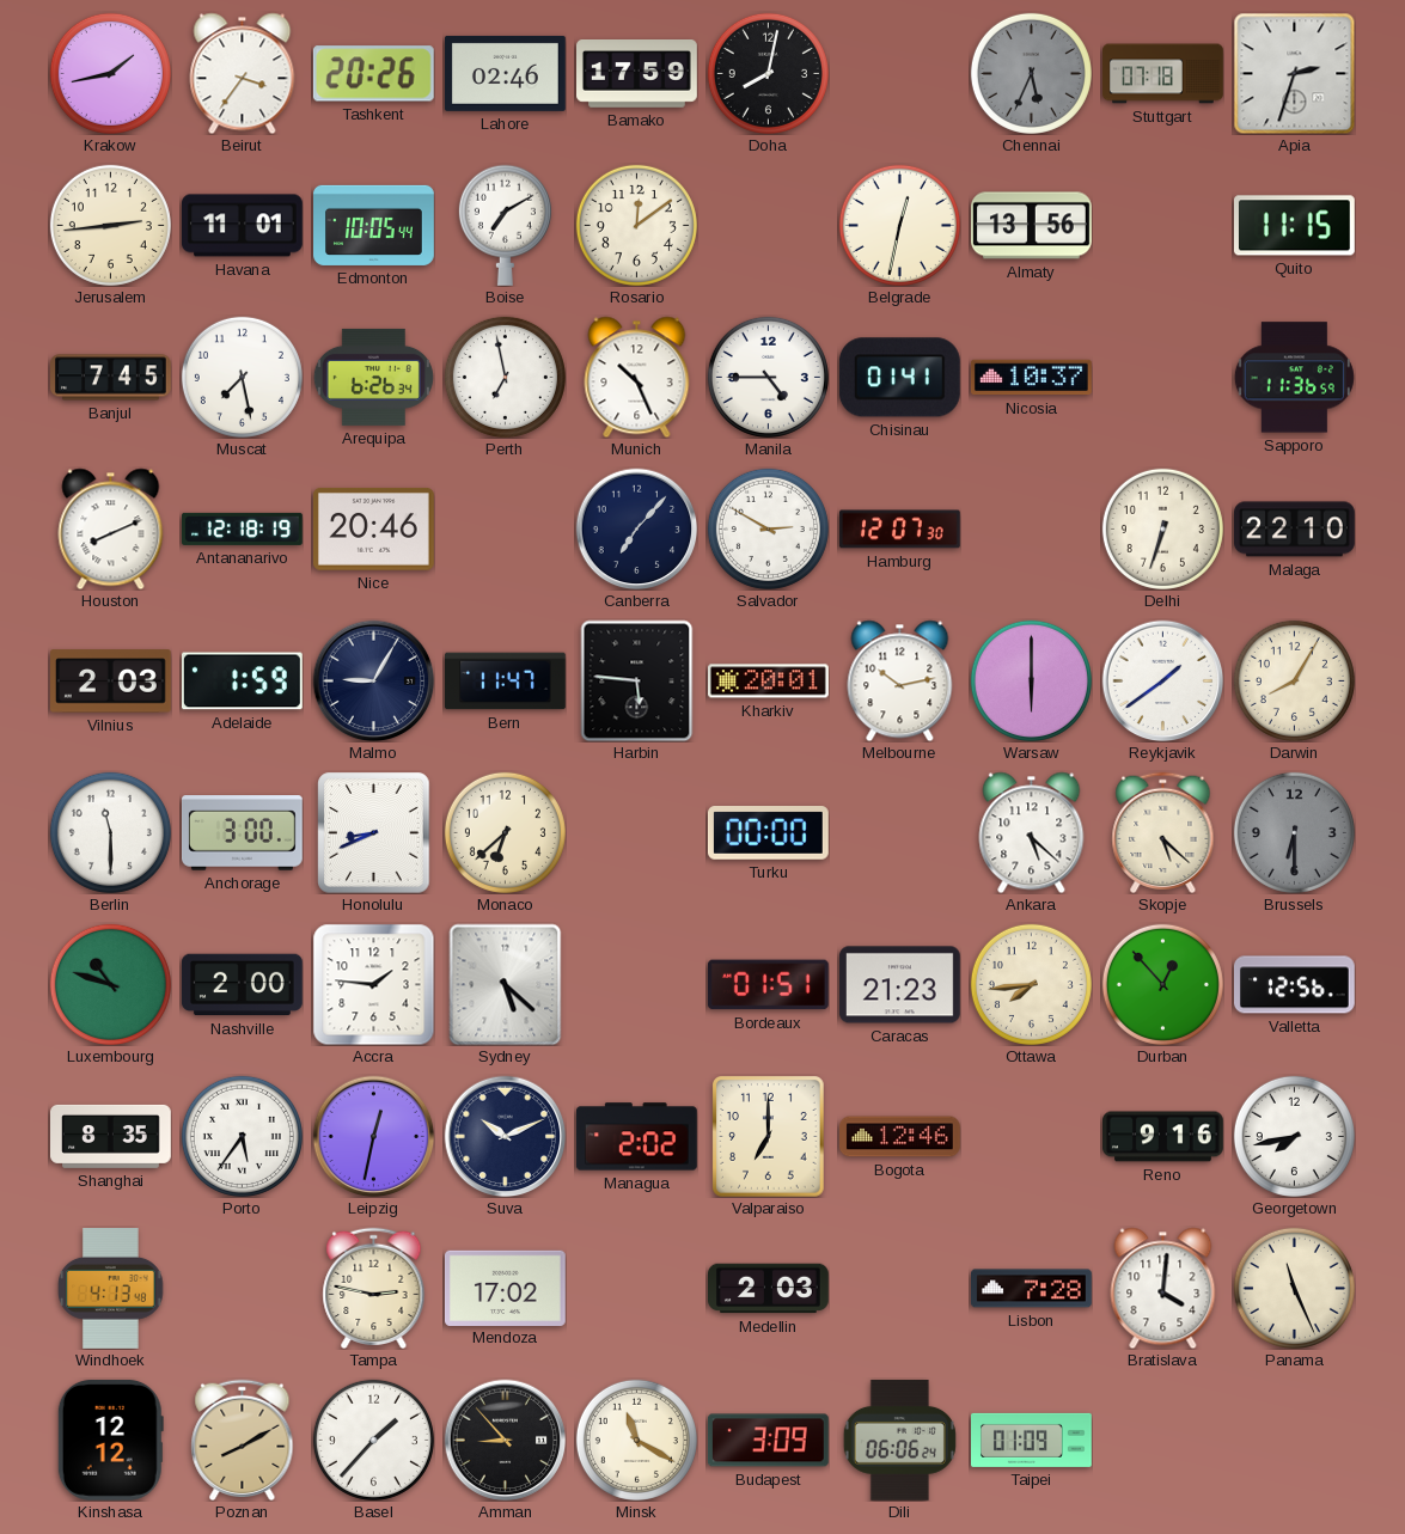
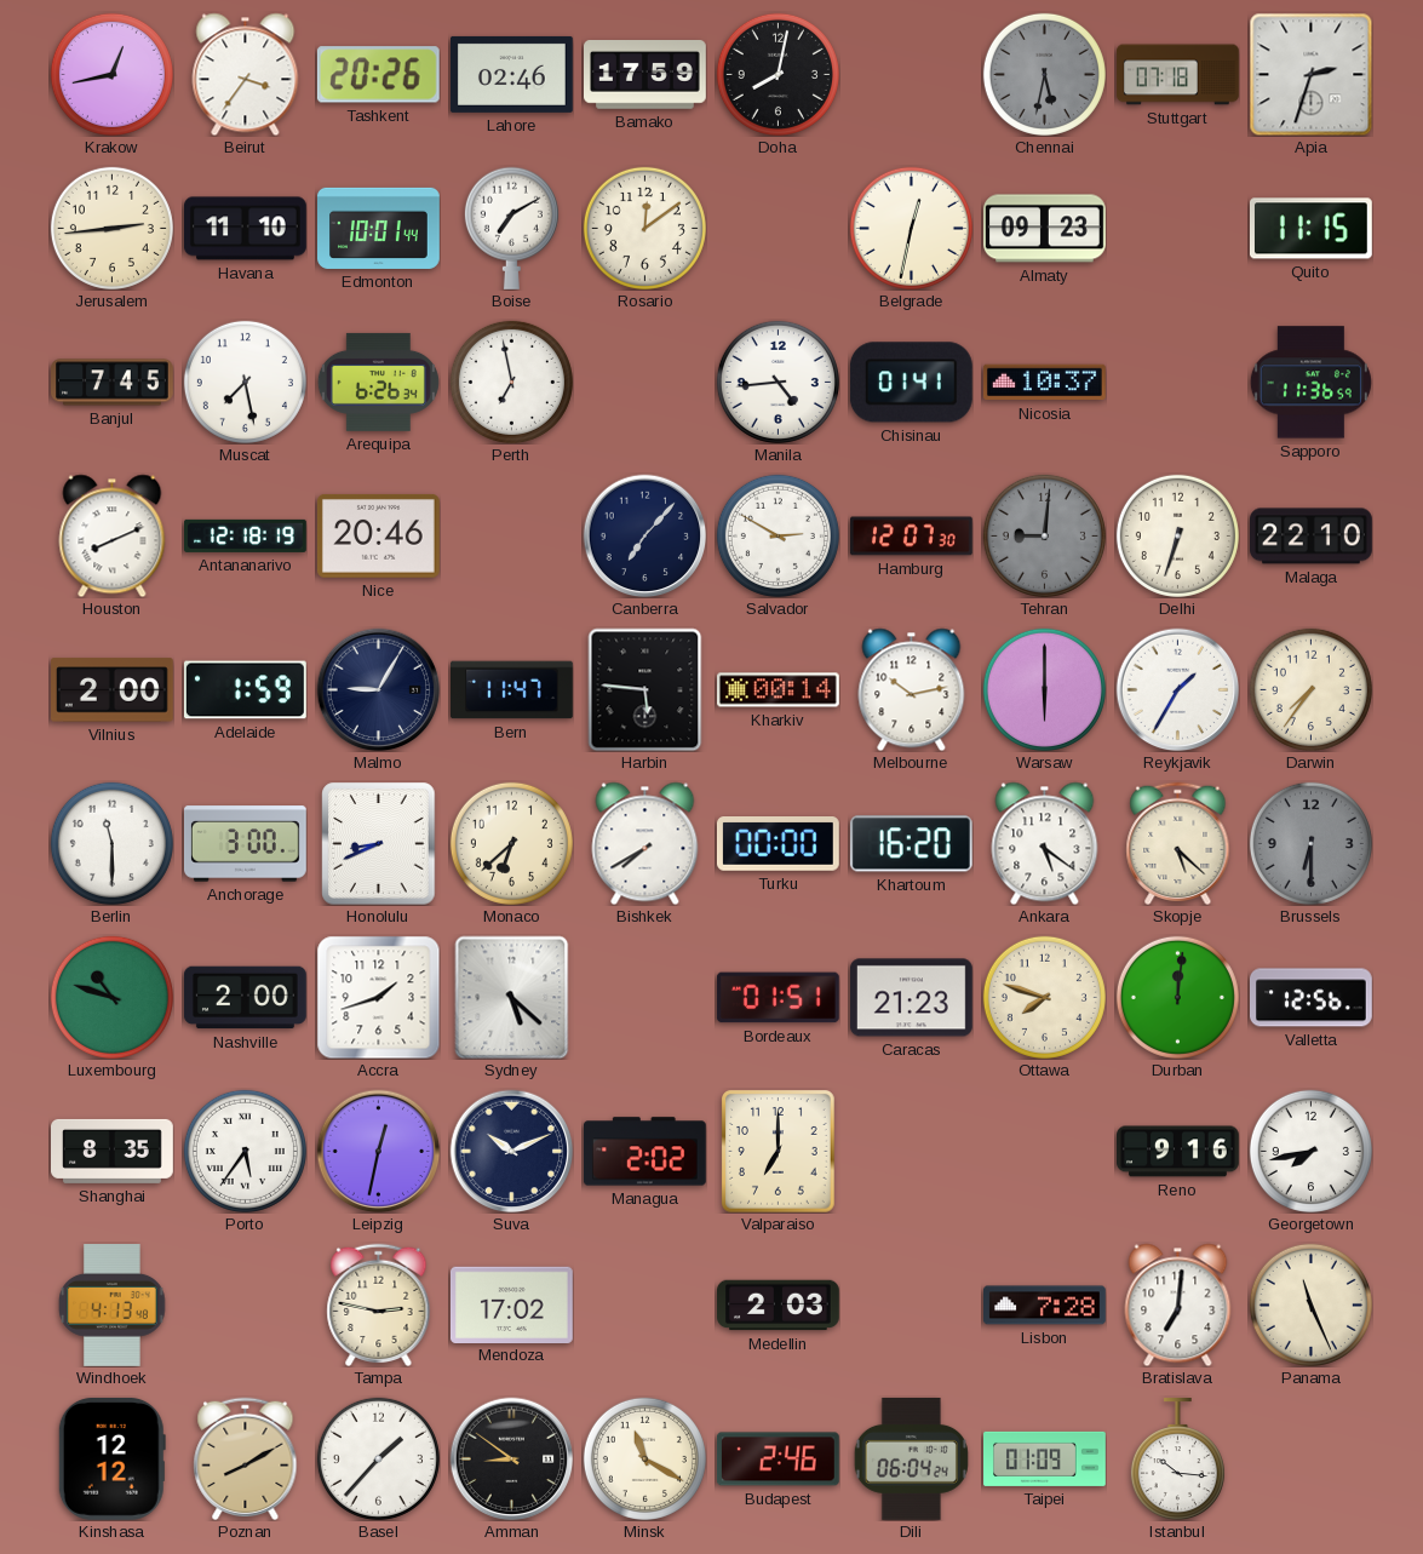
Krakow: 1:43 -> 12:43 (111, 74)
Chennai: 5:34 -> 5:32 (1044, 74)
Havana: 11:01 -> 11:10 (246, 229)
Edmonton: 10:05 -> 10:01 (379, 228)
Almaty: 13:56 -> 09:23 (1045, 229)
Munich: 10:26 -> none (637, 377)
Manila: 4:45 -> 4:44 (778, 382)
Tehran: none -> 9:01 (1044, 535)
Vilnius: 2:03 -> 2:00 (113, 690)
Kharkiv: 20:01 -> 00:14 (779, 690)
Reykjavik: 1:39 -> 1:35 (1177, 689)
Darwin: 8:05 -> 7:36 (1310, 689)
Bishkek: none -> 7:40 (645, 843)
Khartoum: none -> 16:20 (911, 844)
Ankara: 5:22 -> 5:21 (1045, 843)
Accra: 1:46 -> 1:42 (378, 997)
Ottawa: 7:44 -> 7:48 (1044, 997)
Durban: 12:53 -> 12:01 (1177, 997)
Bogota: 12:46 -> none (900, 1137)
Bratislava: 4:01 -> 7:01 (1178, 1304)
Amman: 8:53 -> 8:51 (511, 1458)
Budapest: 3:09 -> 2:46 (778, 1460)
Dili: 06:06 -> 06:04 (911, 1458)
Istanbul: none -> 10:16 (1177, 1460)
